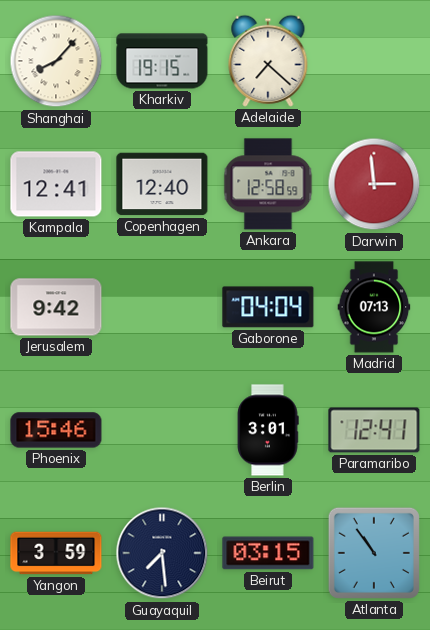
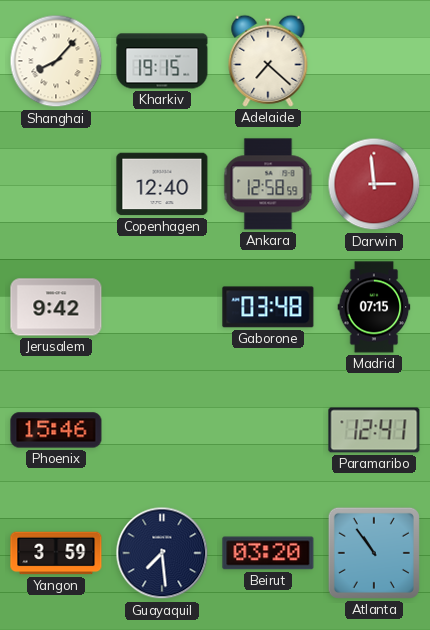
Kampala: 12:41 -> none (56, 184)
Gaborone: 04:04 -> 03:48 (268, 307)
Madrid: 07:13 -> 07:15 (374, 307)
Berlin: 3:01 -> none (268, 430)
Beirut: 03:15 -> 03:20 (268, 553)
